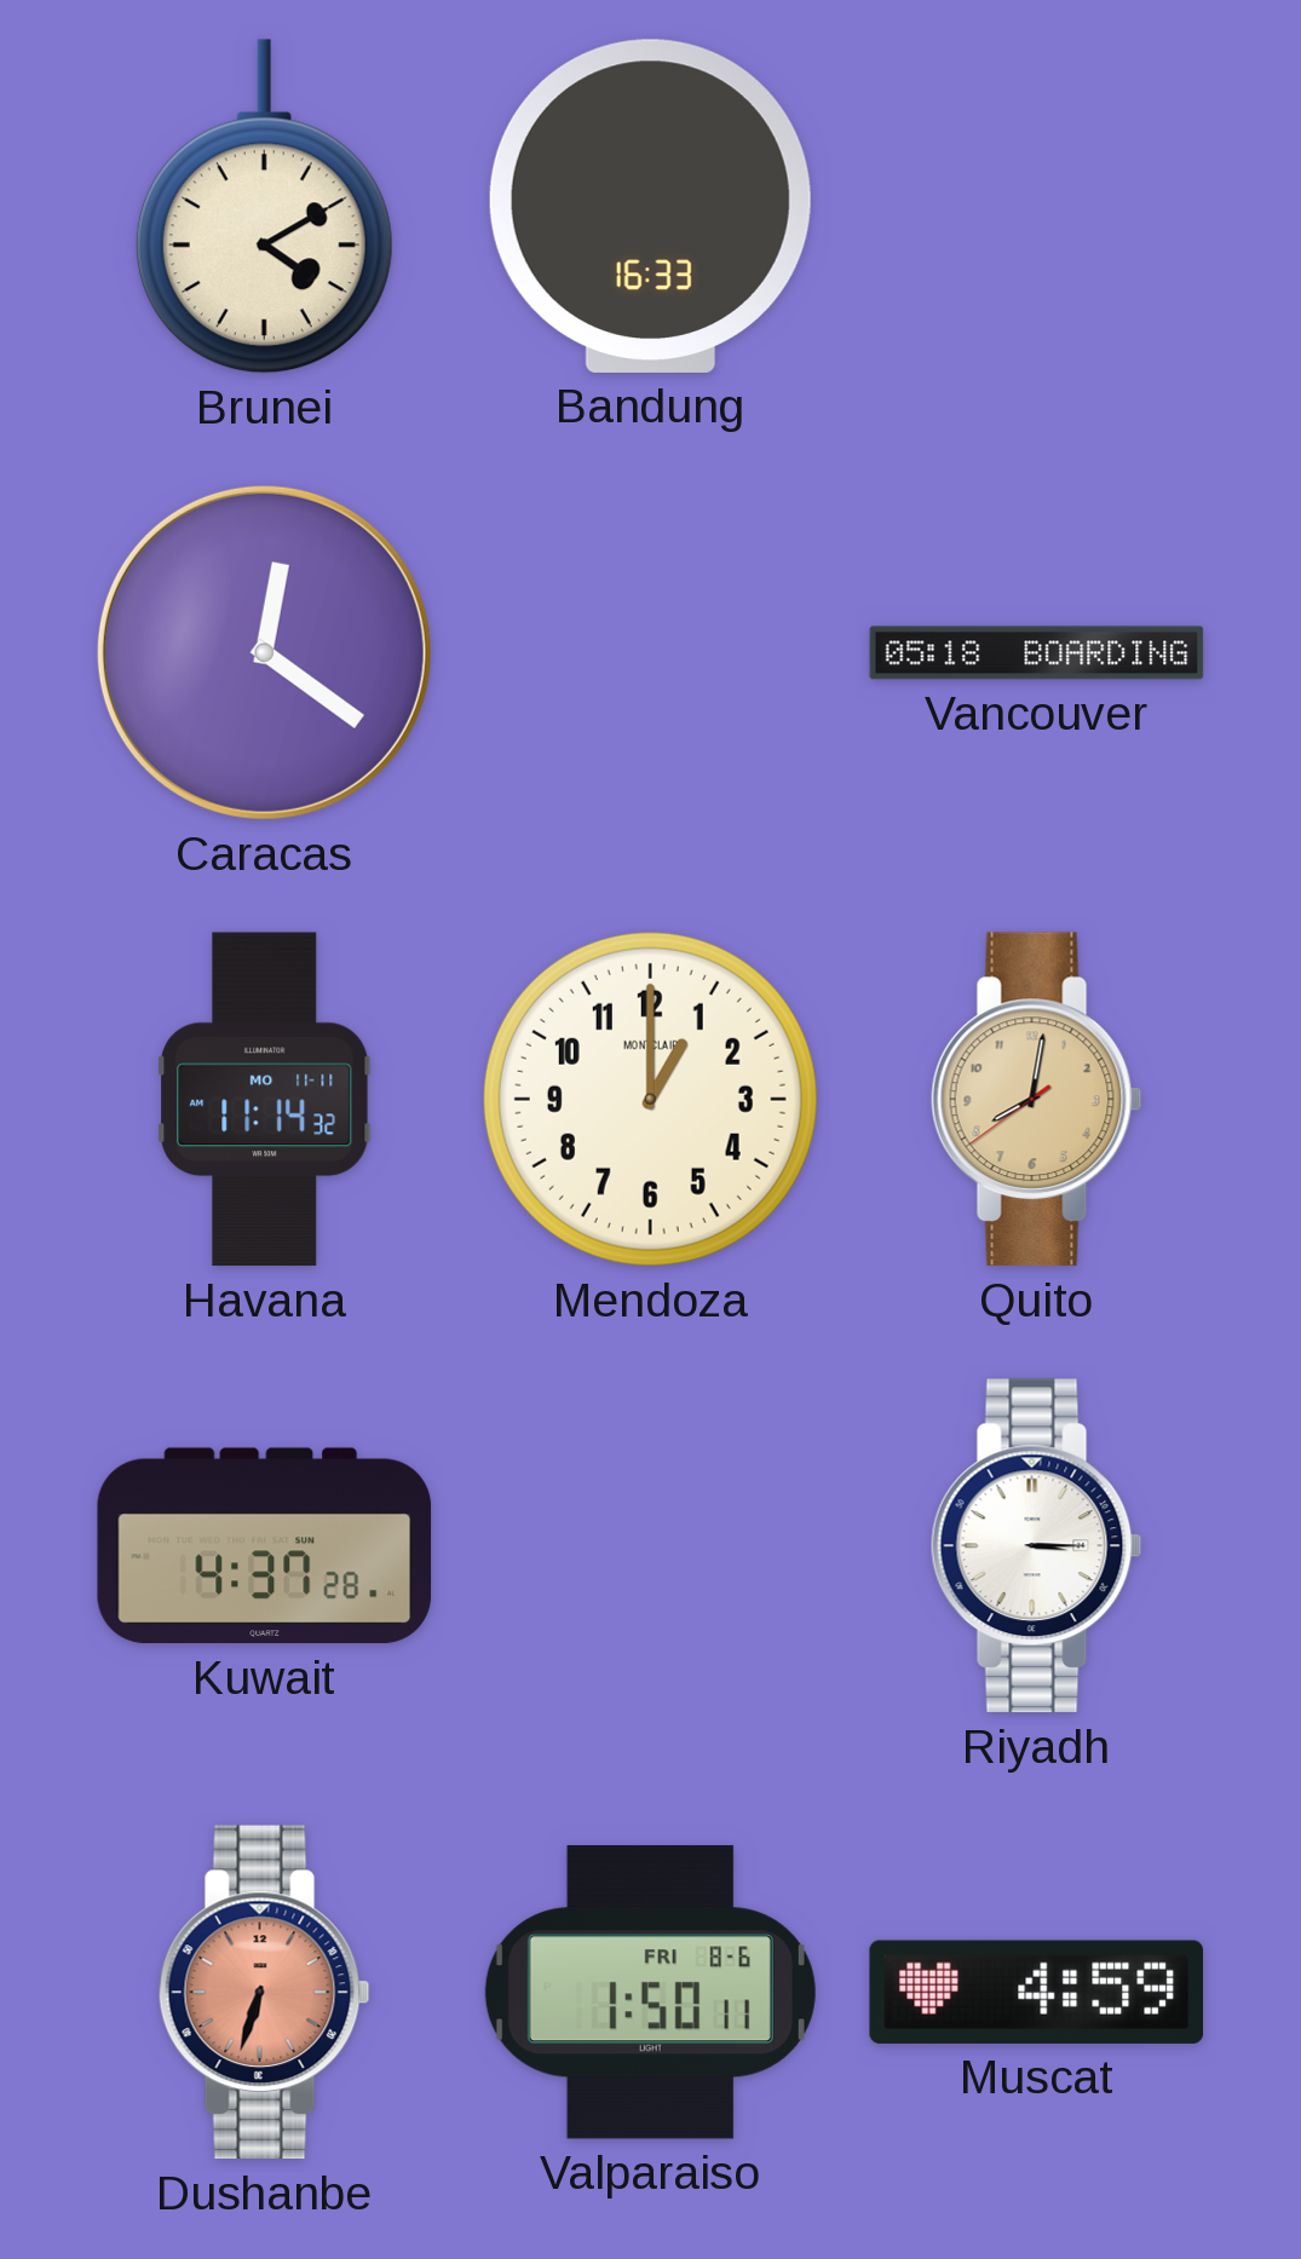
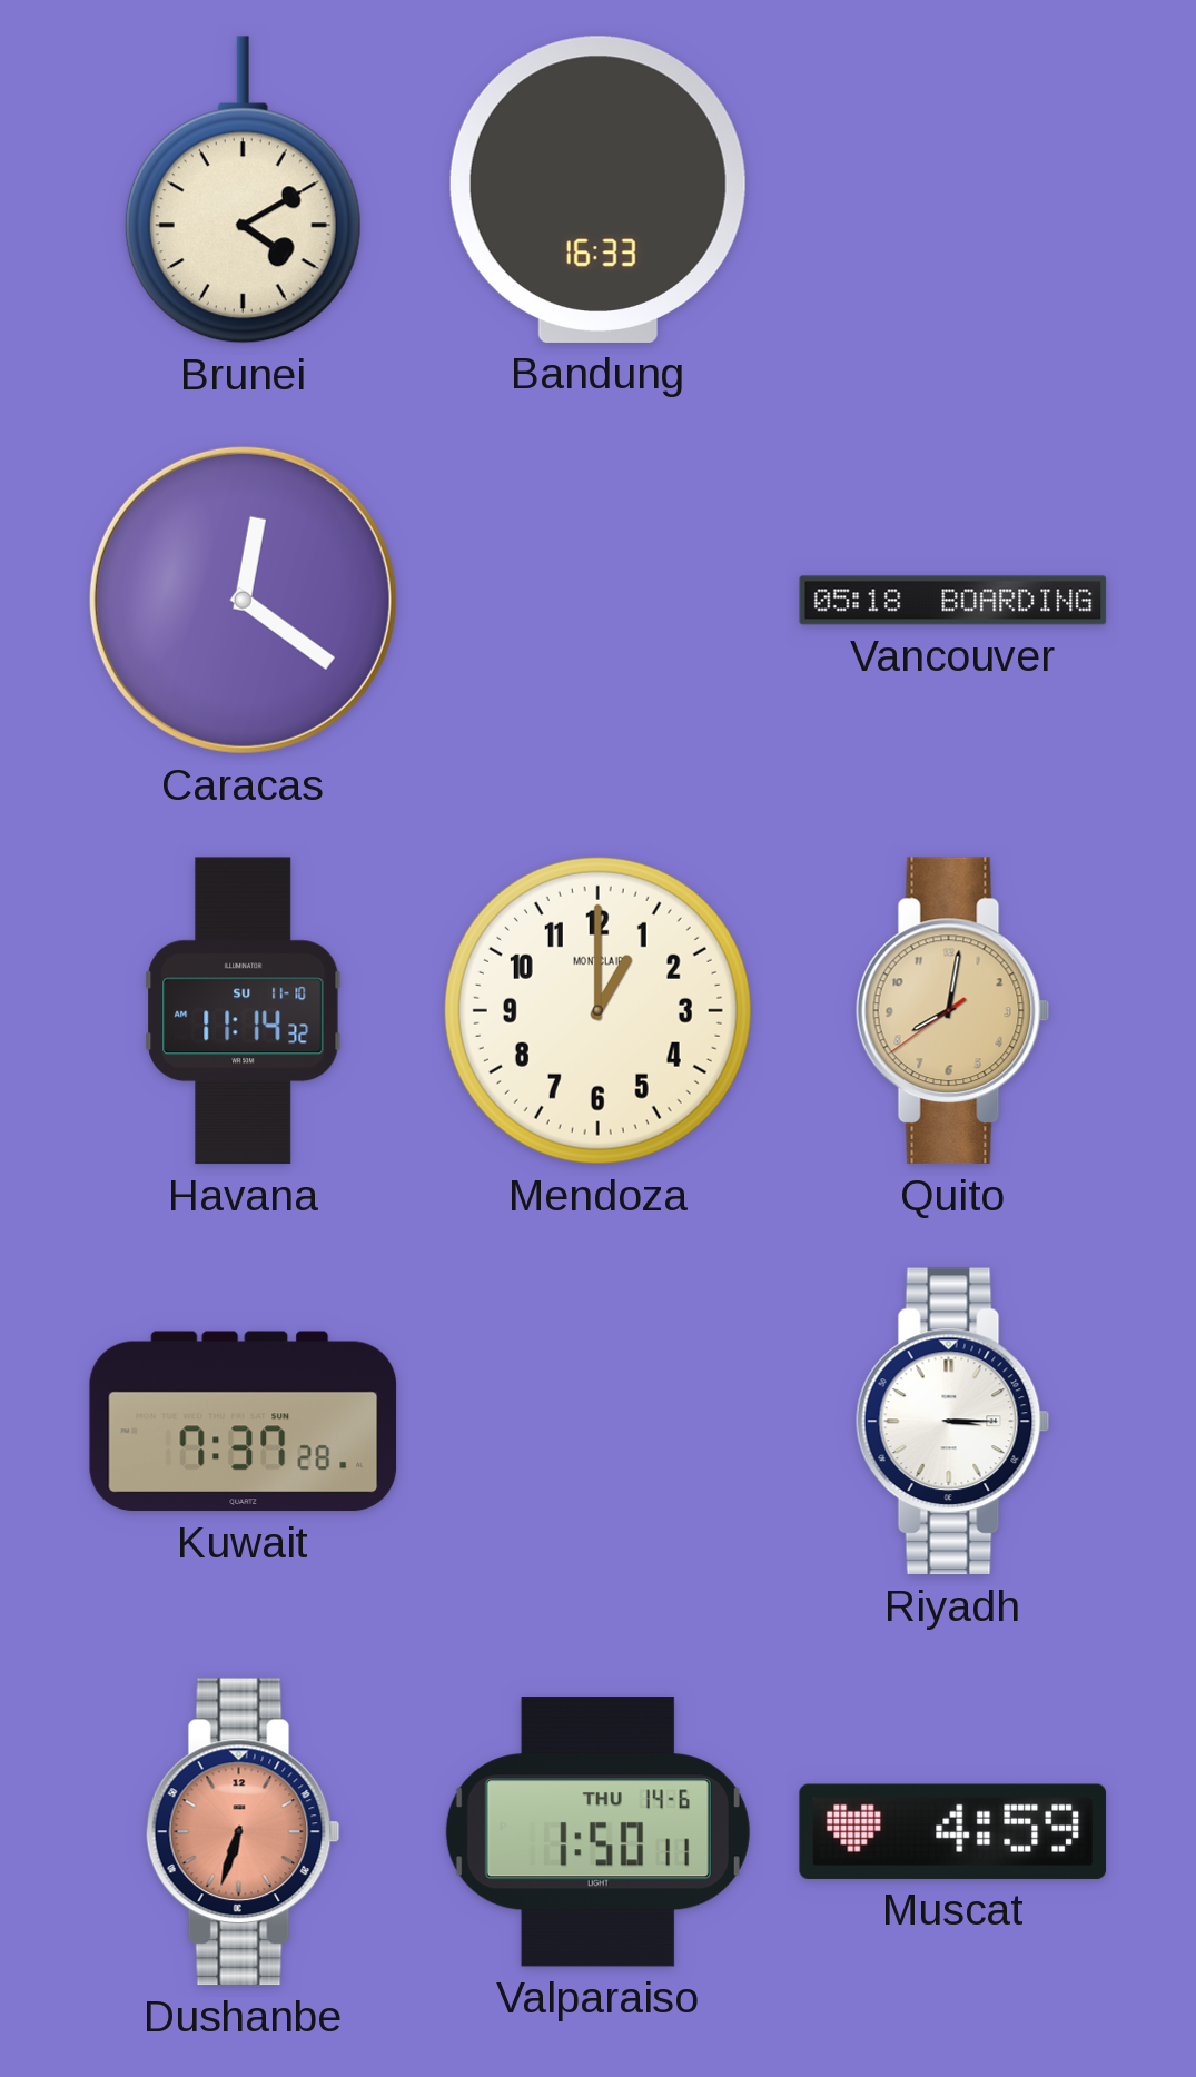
Havana date: MO 11-11 -> SU 11-10 (244, 1011)
Kuwait: 4:37 -> 7:37 (244, 1422)
Valparaiso date: FRI 8-6 -> THU 14-6 (597, 1832)
